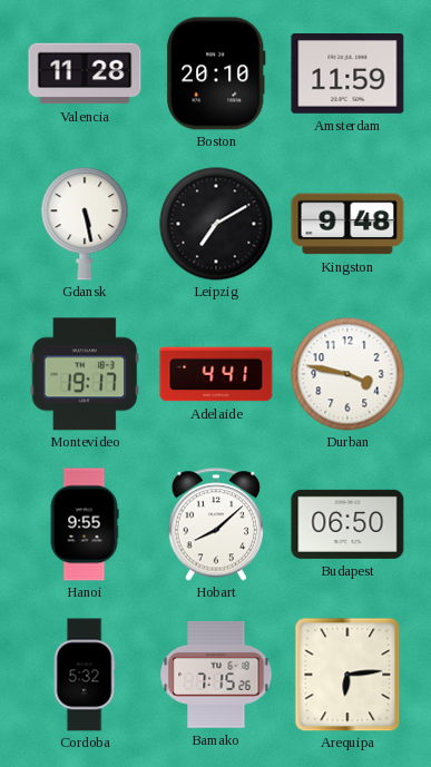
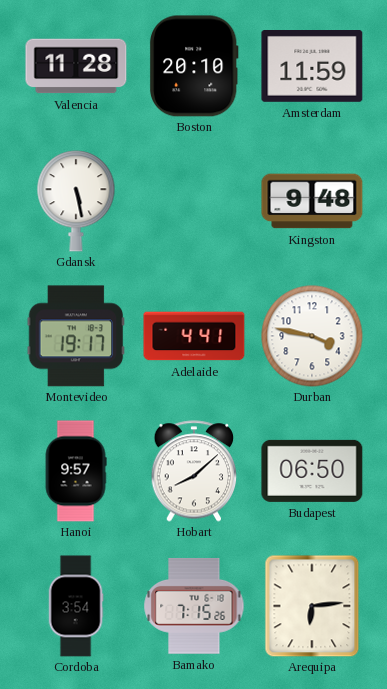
Leipzig: 7:10 -> none (216, 224)
Hanoi: 9:55 -> 9:57 (76, 471)
Cordoba: 5:32 -> 3:54 (76, 606)
